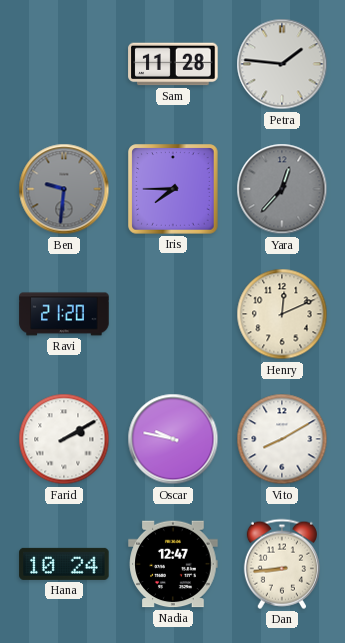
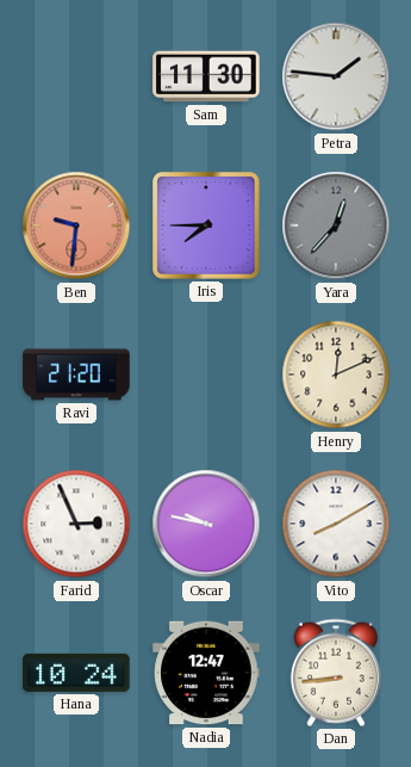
Sam: 11:28 -> 11:30 (206, 76)
Ben dial: grey -> salmon (76, 225)
Farid: 2:10 -> 2:56 (76, 524)
